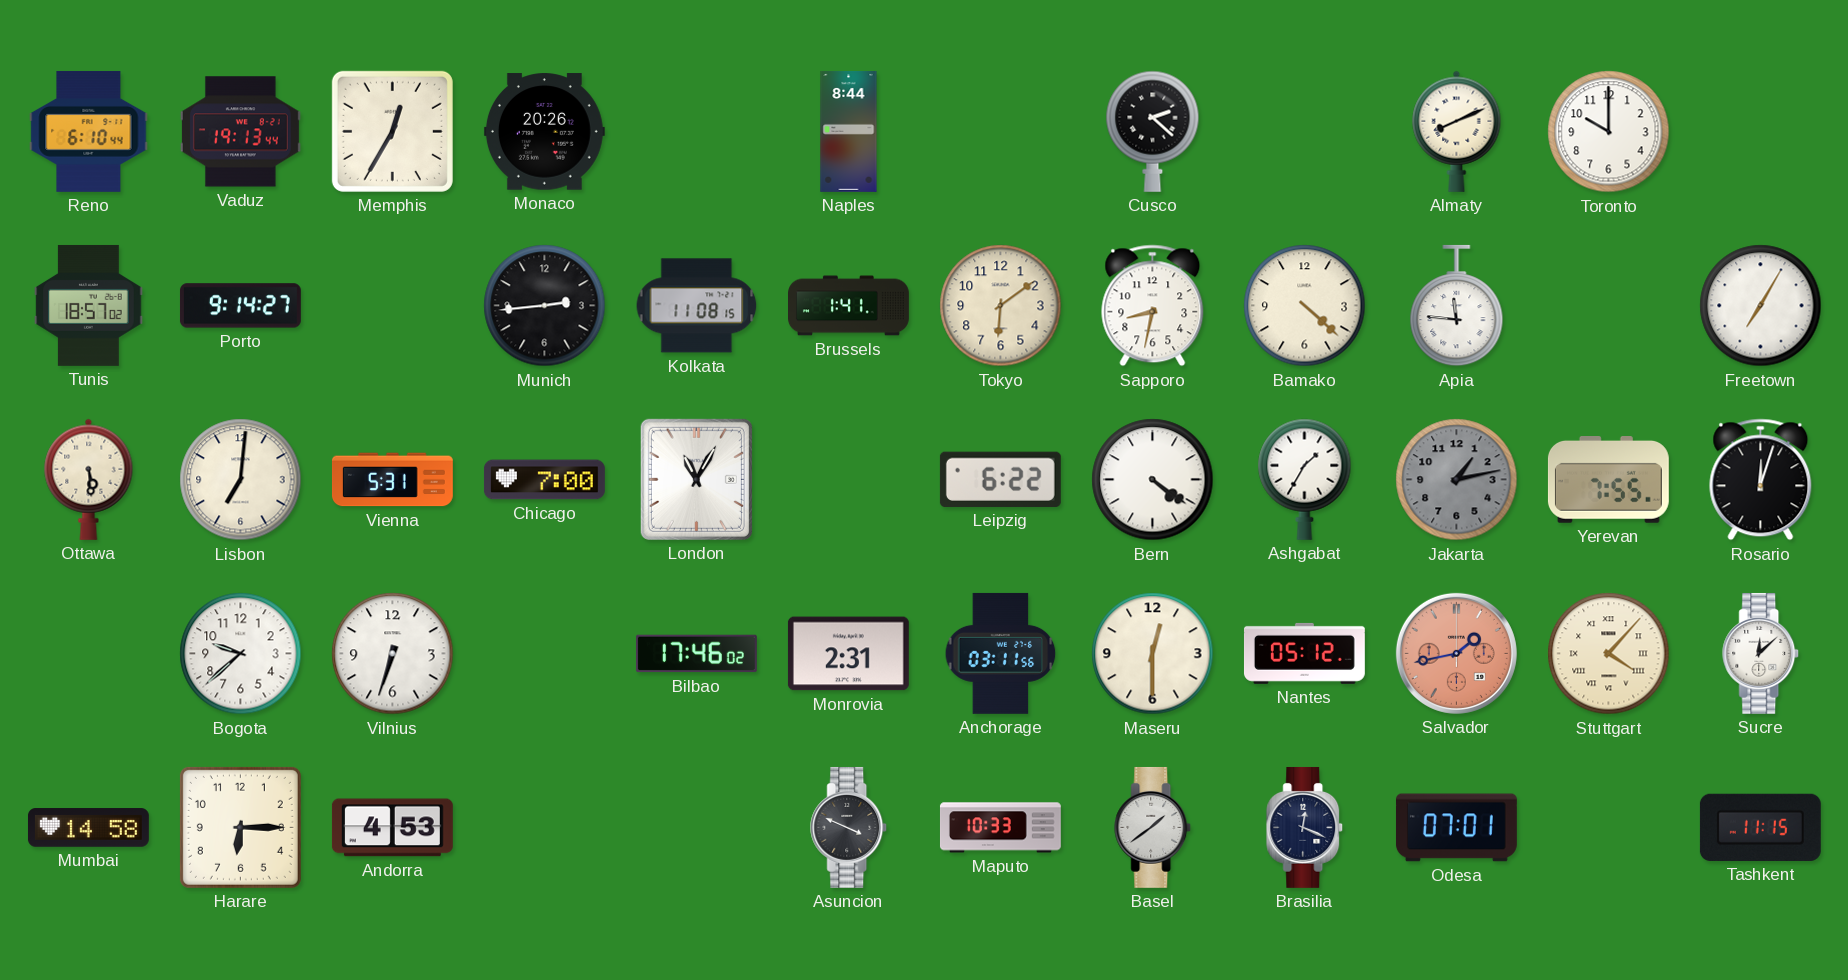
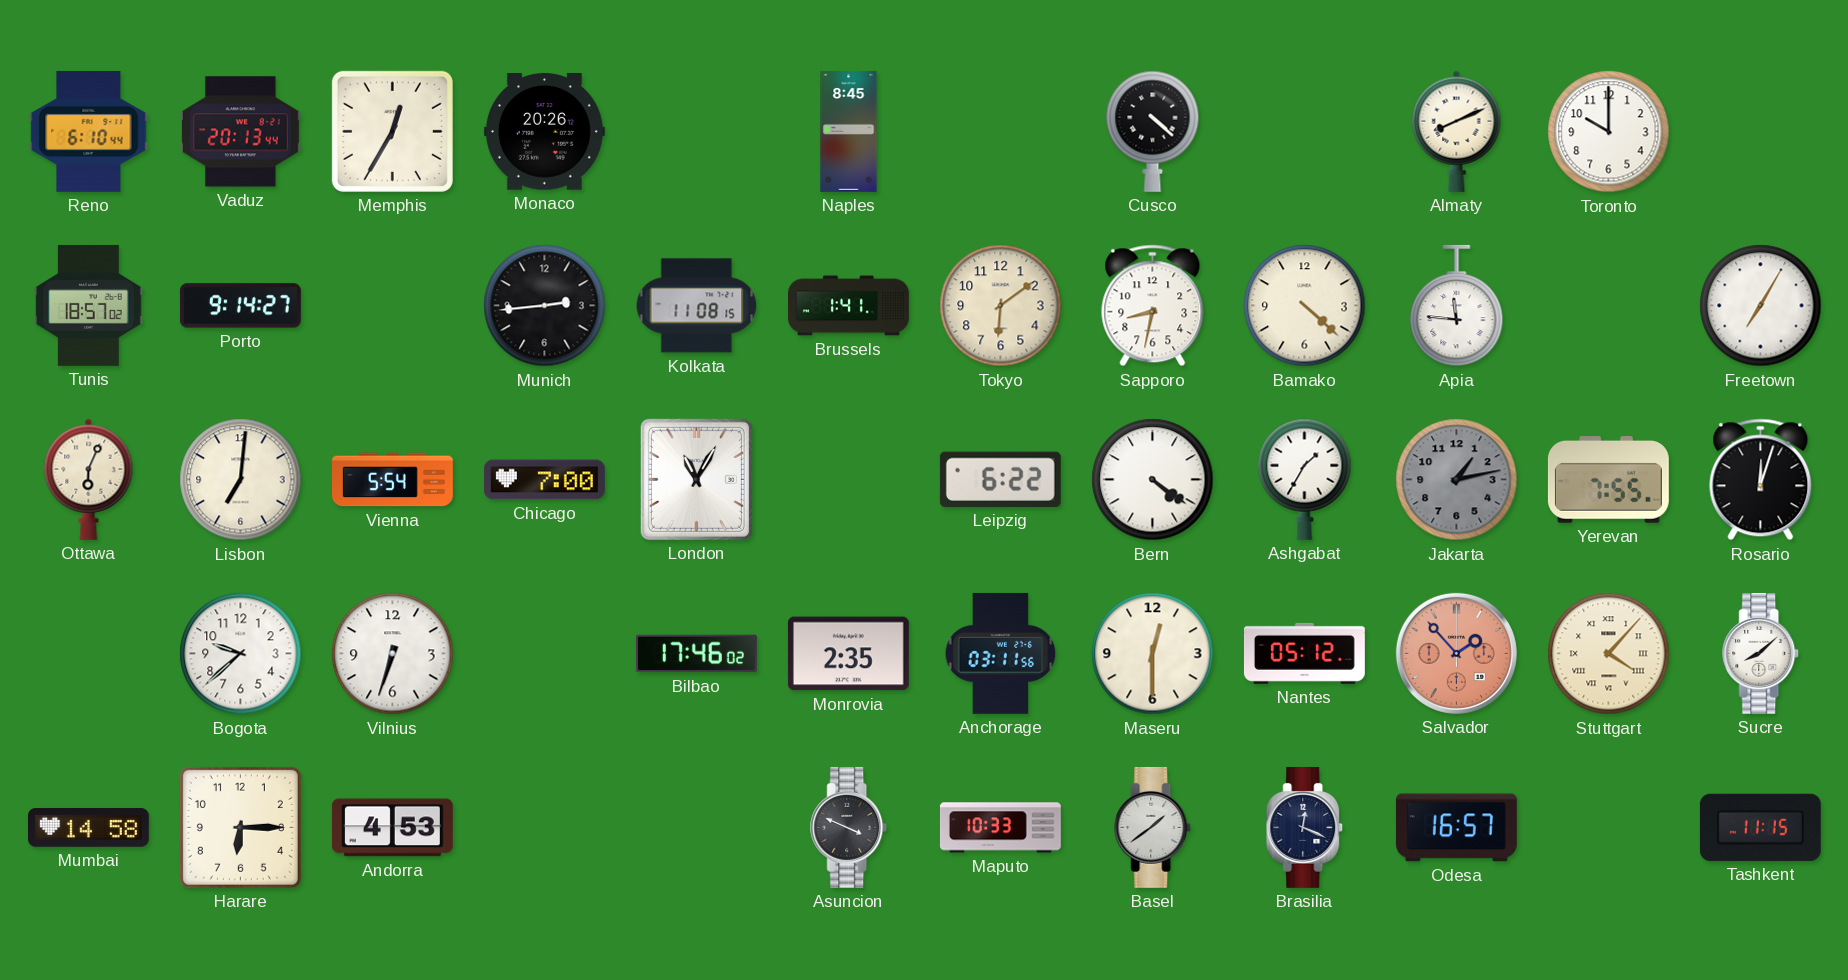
Vaduz: 19:13 -> 20:13 (240, 132)
Naples: 8:44 -> 8:45 (849, 132)
Cusco: 2:22 -> 4:22 (1153, 131)
Ottawa: 5:29 -> 6:04 (89, 479)
Vienna: 5:31 -> 5:54 (392, 480)
Monrovia: 2:31 -> 2:35 (848, 654)
Salvador: 1:43 -> 1:53 (1456, 653)
Sucre: 12:08 -> 8:08 (1761, 653)
Odesa: 07:01 -> 16:57 (1456, 828)
